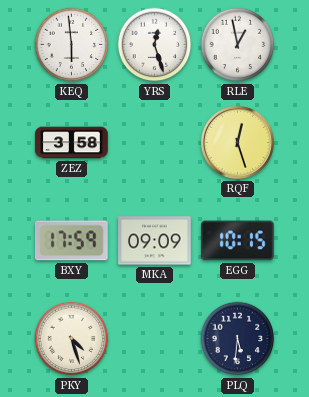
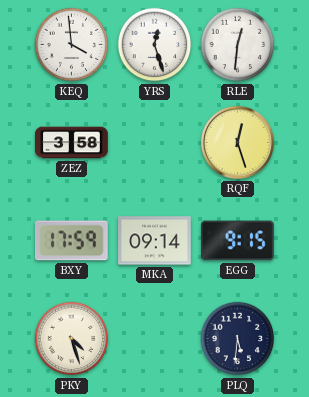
KEQ: 5:59 -> 3:59 (72, 45)
RLE: 12:58 -> 12:31 (238, 45)
MKA: 09:09 -> 09:14 (155, 241)
EGG: 10:15 -> 9:15 (238, 241)
